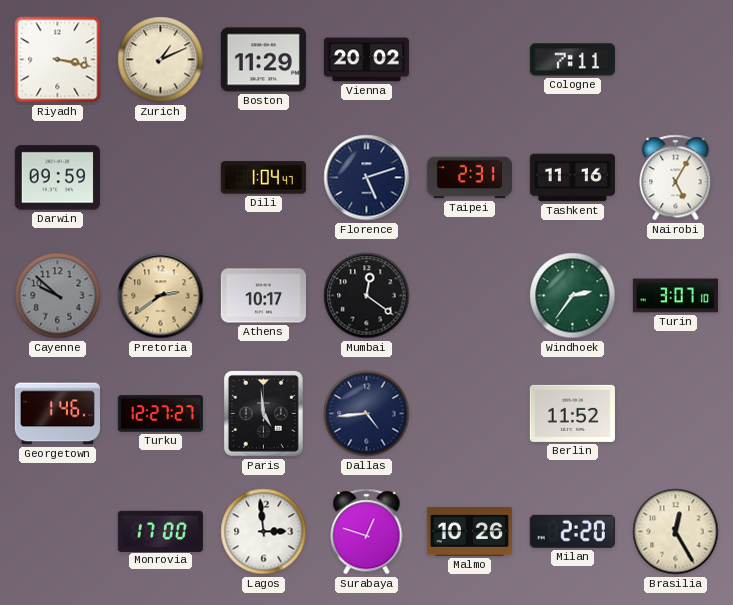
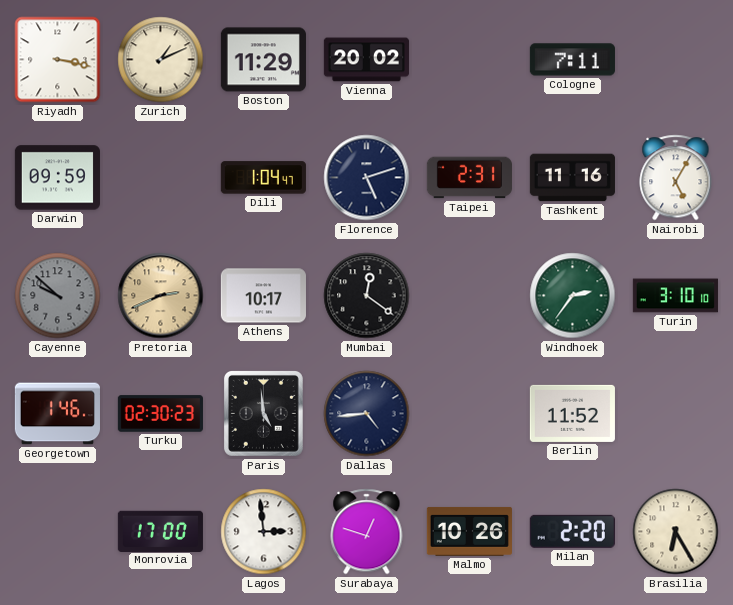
Pretoria: 2:39 -> 2:41 (161, 296)
Turin: 3:07 -> 3:10 (675, 296)
Turku: 12:27 -> 02:30 (160, 414)
Brasilia: 12:25 -> 6:25 (676, 532)
